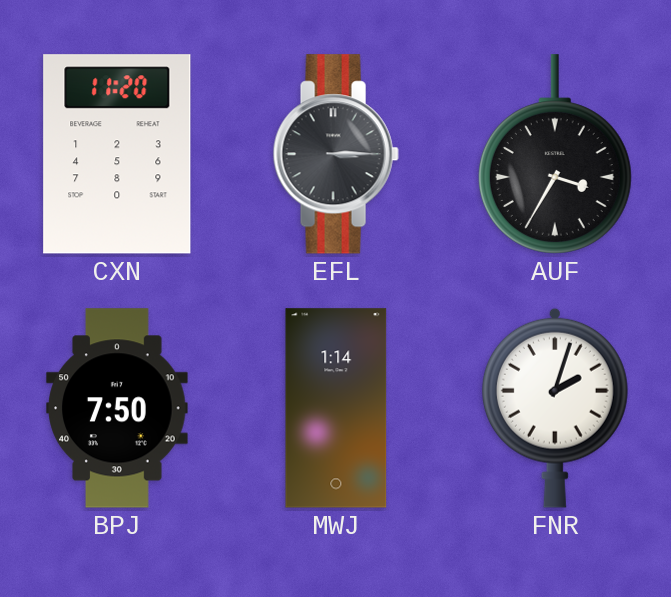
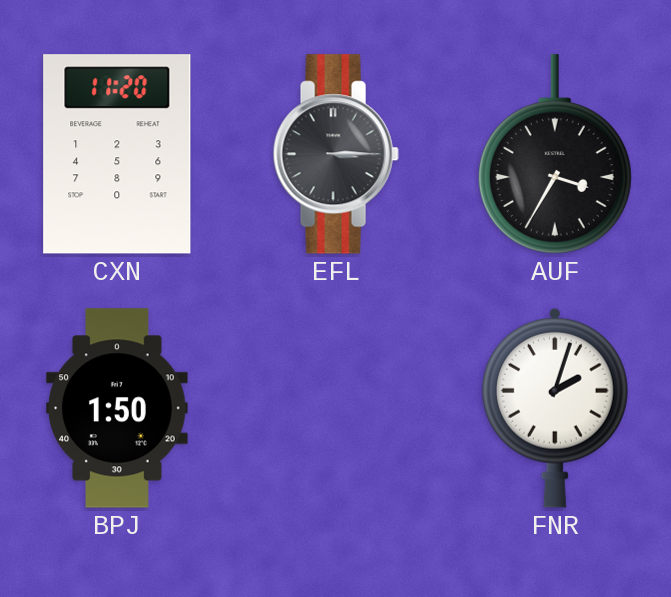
BPJ: 7:50 -> 1:50 (117, 408)
MWJ: 1:14 -> none (336, 408)
